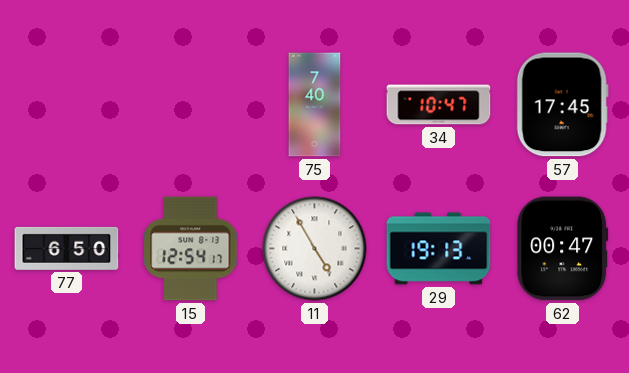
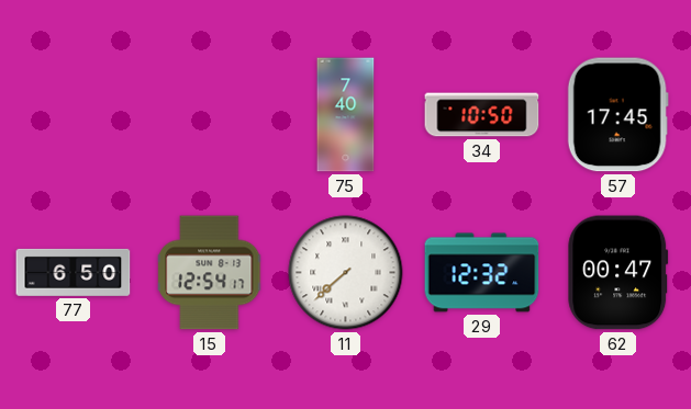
34: 10:47 -> 10:50 (482, 115)
11: 4:55 -> 7:38 (346, 273)
29: 19:13 -> 12:32 (482, 273)
